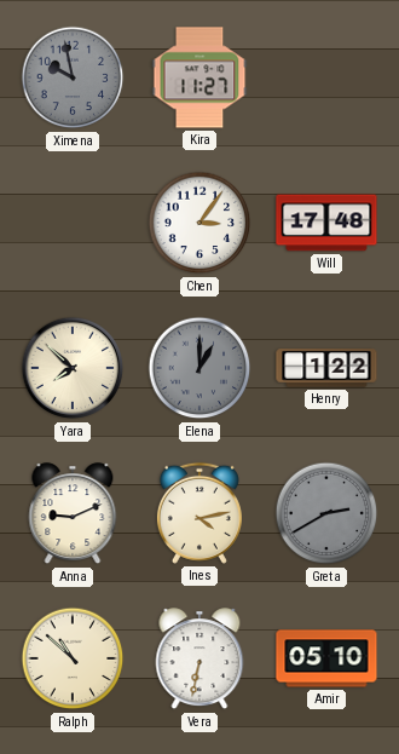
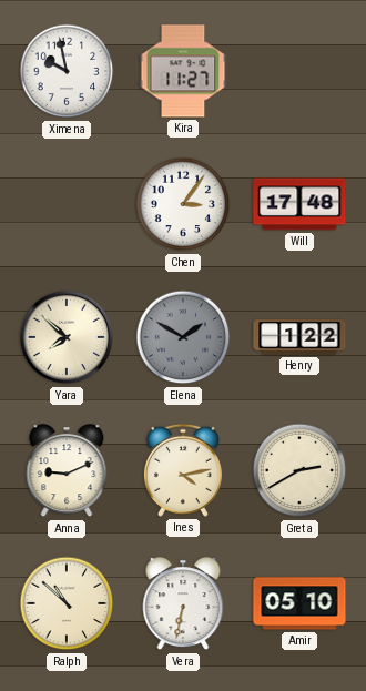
Ximena dial: grey -> white (67, 71)
Elena: 1:00 -> 1:50 (183, 337)
Greta dial: grey -> cream (299, 470)
